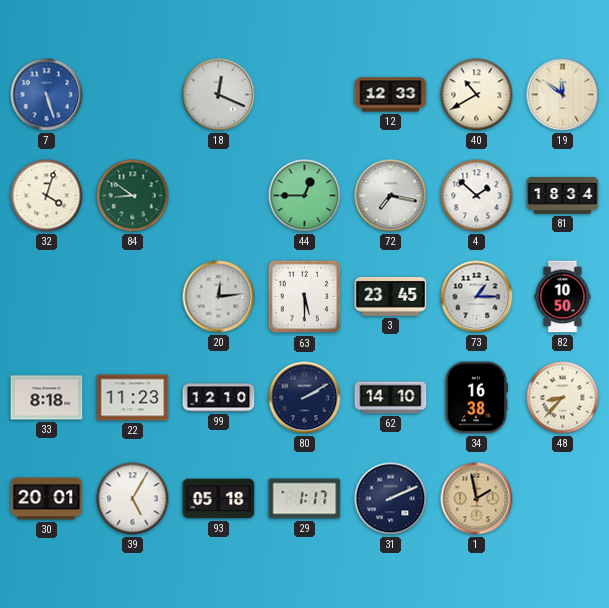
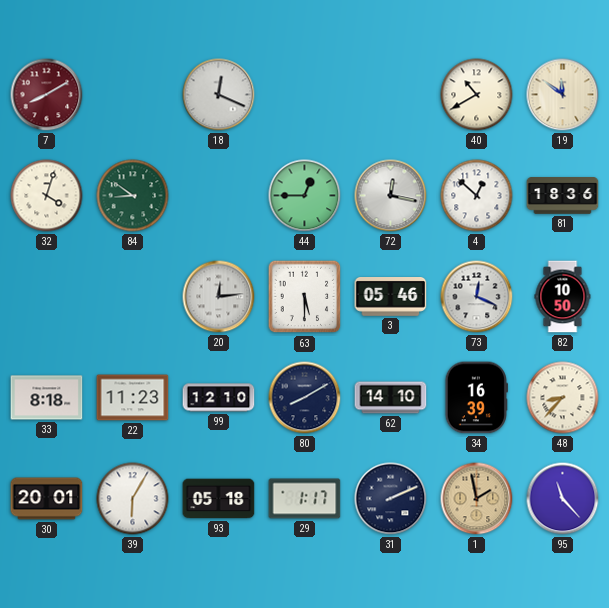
7: 5:27 -> 8:10 (47, 95)
7 dial: blue -> burgundy (47, 95)
12: 12:33 -> none (391, 95)
72: 7:17 -> 12:17 (391, 196)
4: 1:52 -> 12:52 (477, 196)
81: 18:34 -> 18:36 (563, 196)
3: 23:45 -> 05:46 (391, 297)
73: 1:15 -> 12:19 (477, 297)
80: 2:10 -> 8:10 (305, 398)
34: 16:38 -> 16:39 (476, 398)
39: 5:05 -> 6:05 (133, 499)
95: none -> 11:23 (563, 499)
